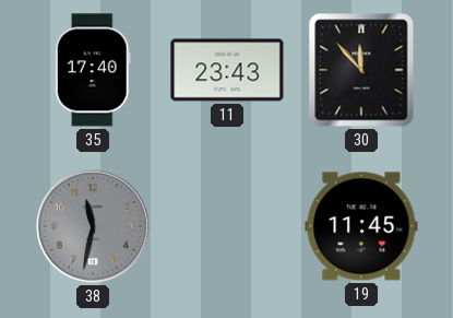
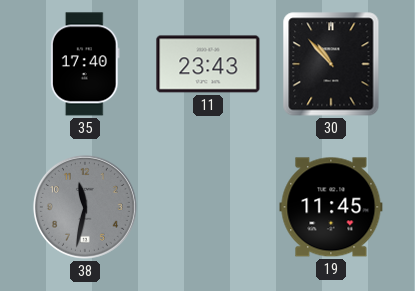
30: 11:53 -> 10:53 (331, 64)
